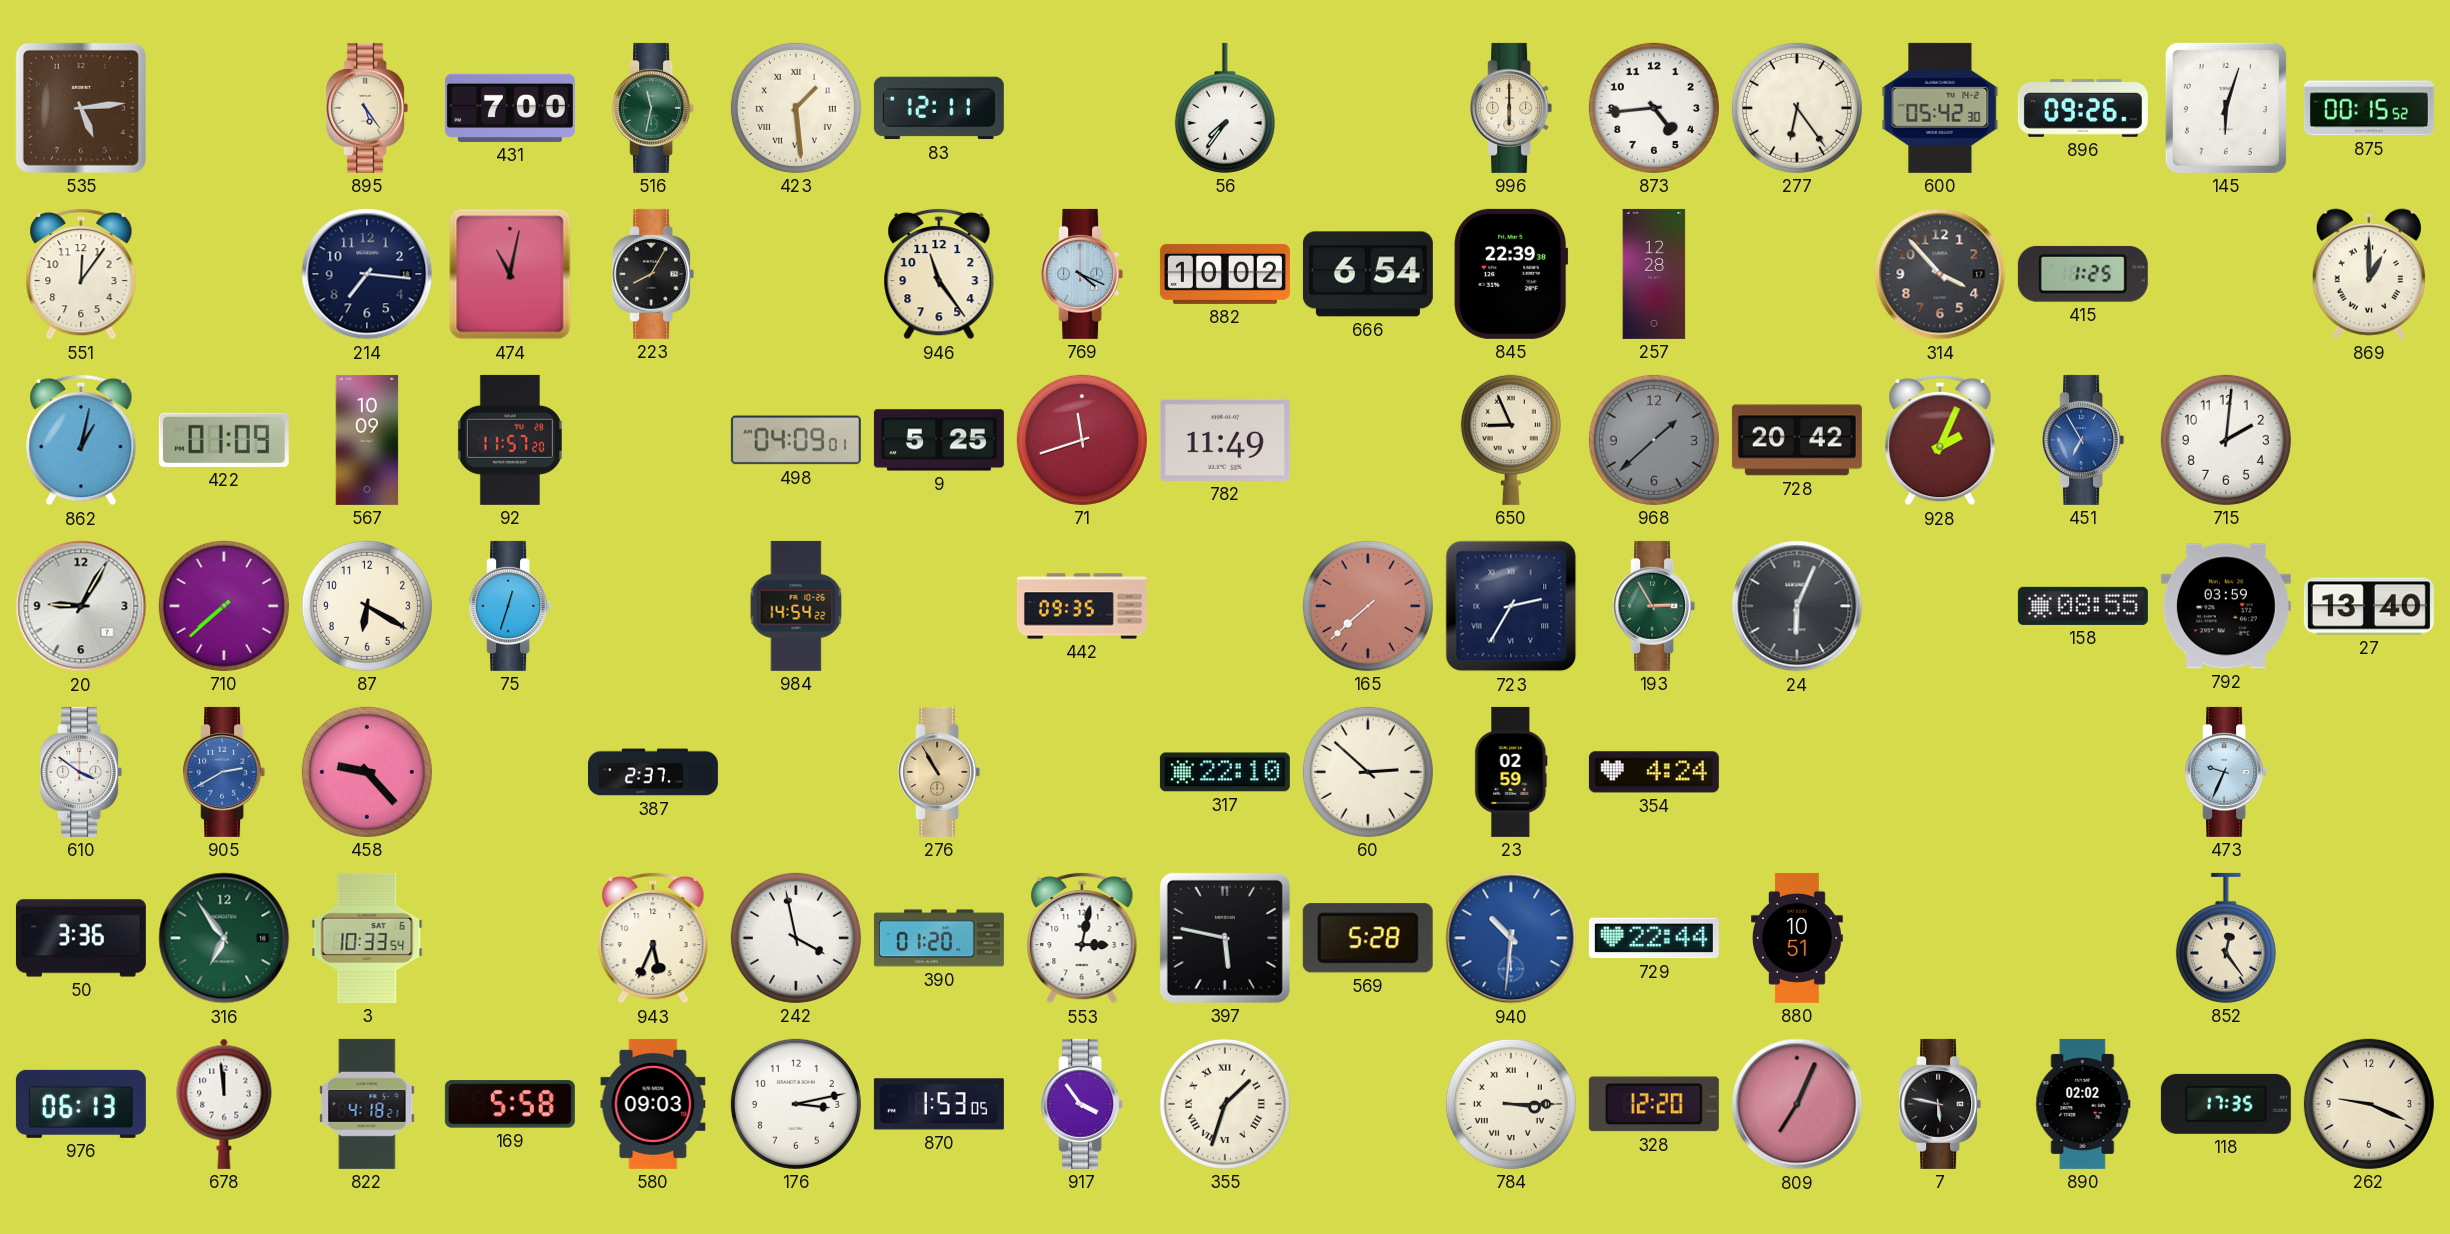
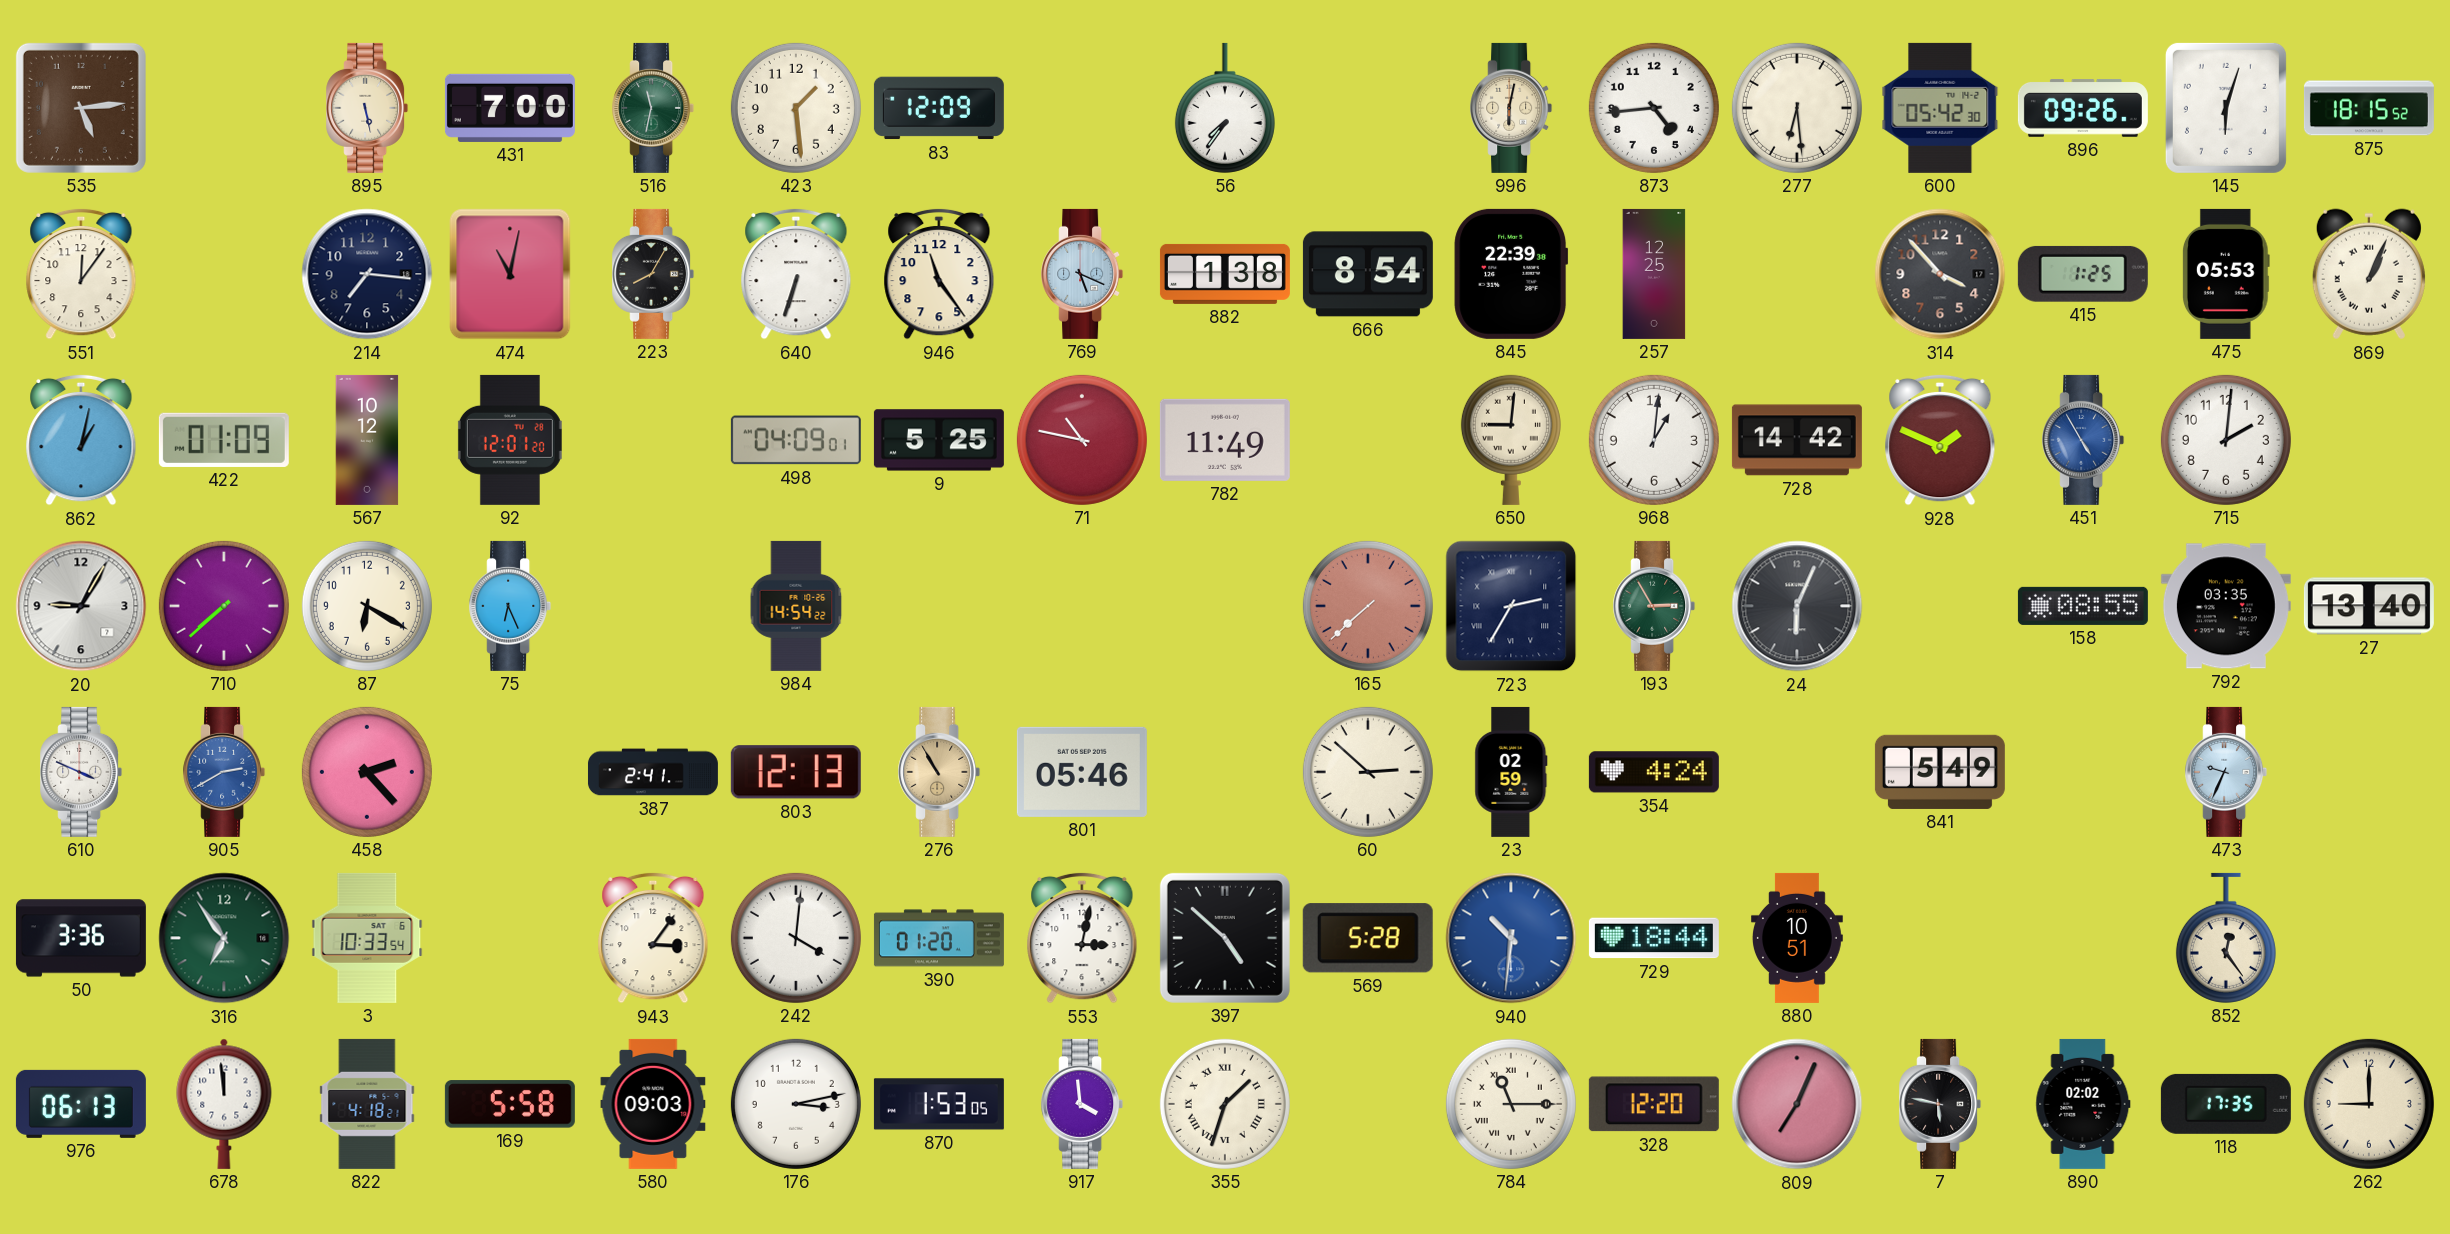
895: 5:24 -> 5:28 (367, 108)
423 numerals: Roman -> Arabic (796, 108)
83: 12:11 -> 12:09 (939, 108)
996: 6:00 -> 6:02 (1511, 108)
277: 6:24 -> 6:29 (1797, 108)
875: 00:15 -> 18:15 (2369, 108)
640: none -> 6:33 (796, 274)
769: 4:19 -> 5:19 (1082, 274)
882: 10:02 -> 1:38 (1225, 274)
666: 6:54 -> 8:54 (1368, 274)
257: 12:28 -> 12:25 (1654, 274)
475: none -> 05:53 (2226, 274)
869: 1:00 -> 1:04 (2369, 274)
567: 10:09 -> 10:12 (367, 440)
92: 11:57 -> 12:01 (510, 440)
71: 11:42 -> 10:47 (1082, 440)
650: 8:56 -> 9:01 (1511, 440)
968: 1:38 -> 1:01 (1654, 440)
968 dial: grey -> white (1654, 440)
728: 20:42 -> 14:42 (1797, 440)
928: 2:04 -> 1:49 (1940, 440)
451: 6:55 -> 4:55 (2083, 440)
75: 12:33 -> 6:26 (510, 606)
442: 09:35 -> none (1082, 606)
792: 03:59 -> 03:35 (2226, 606)
610: 3:51 -> 3:49 (81, 772)
458: 9:23 -> 2:23 (367, 772)
387: 2:37 -> 2:41 (653, 772)
803: none -> 12:13 (796, 772)
801: none -> 05:46 (1082, 772)
317: 22:10 -> none (1225, 772)
841: none -> 5:49 (1940, 772)
943: 5:34 -> 3:06 (653, 938)
242: 3:58 -> 4:01 (796, 938)
397: 5:47 -> 4:52 (1225, 938)
729: 22:44 -> 18:44 (1654, 938)
917: 3:54 -> 3:59 (1082, 1104)
784: 3:15 -> 11:15 (1511, 1104)
262: 9:19 -> 9:00 (2369, 1104)
